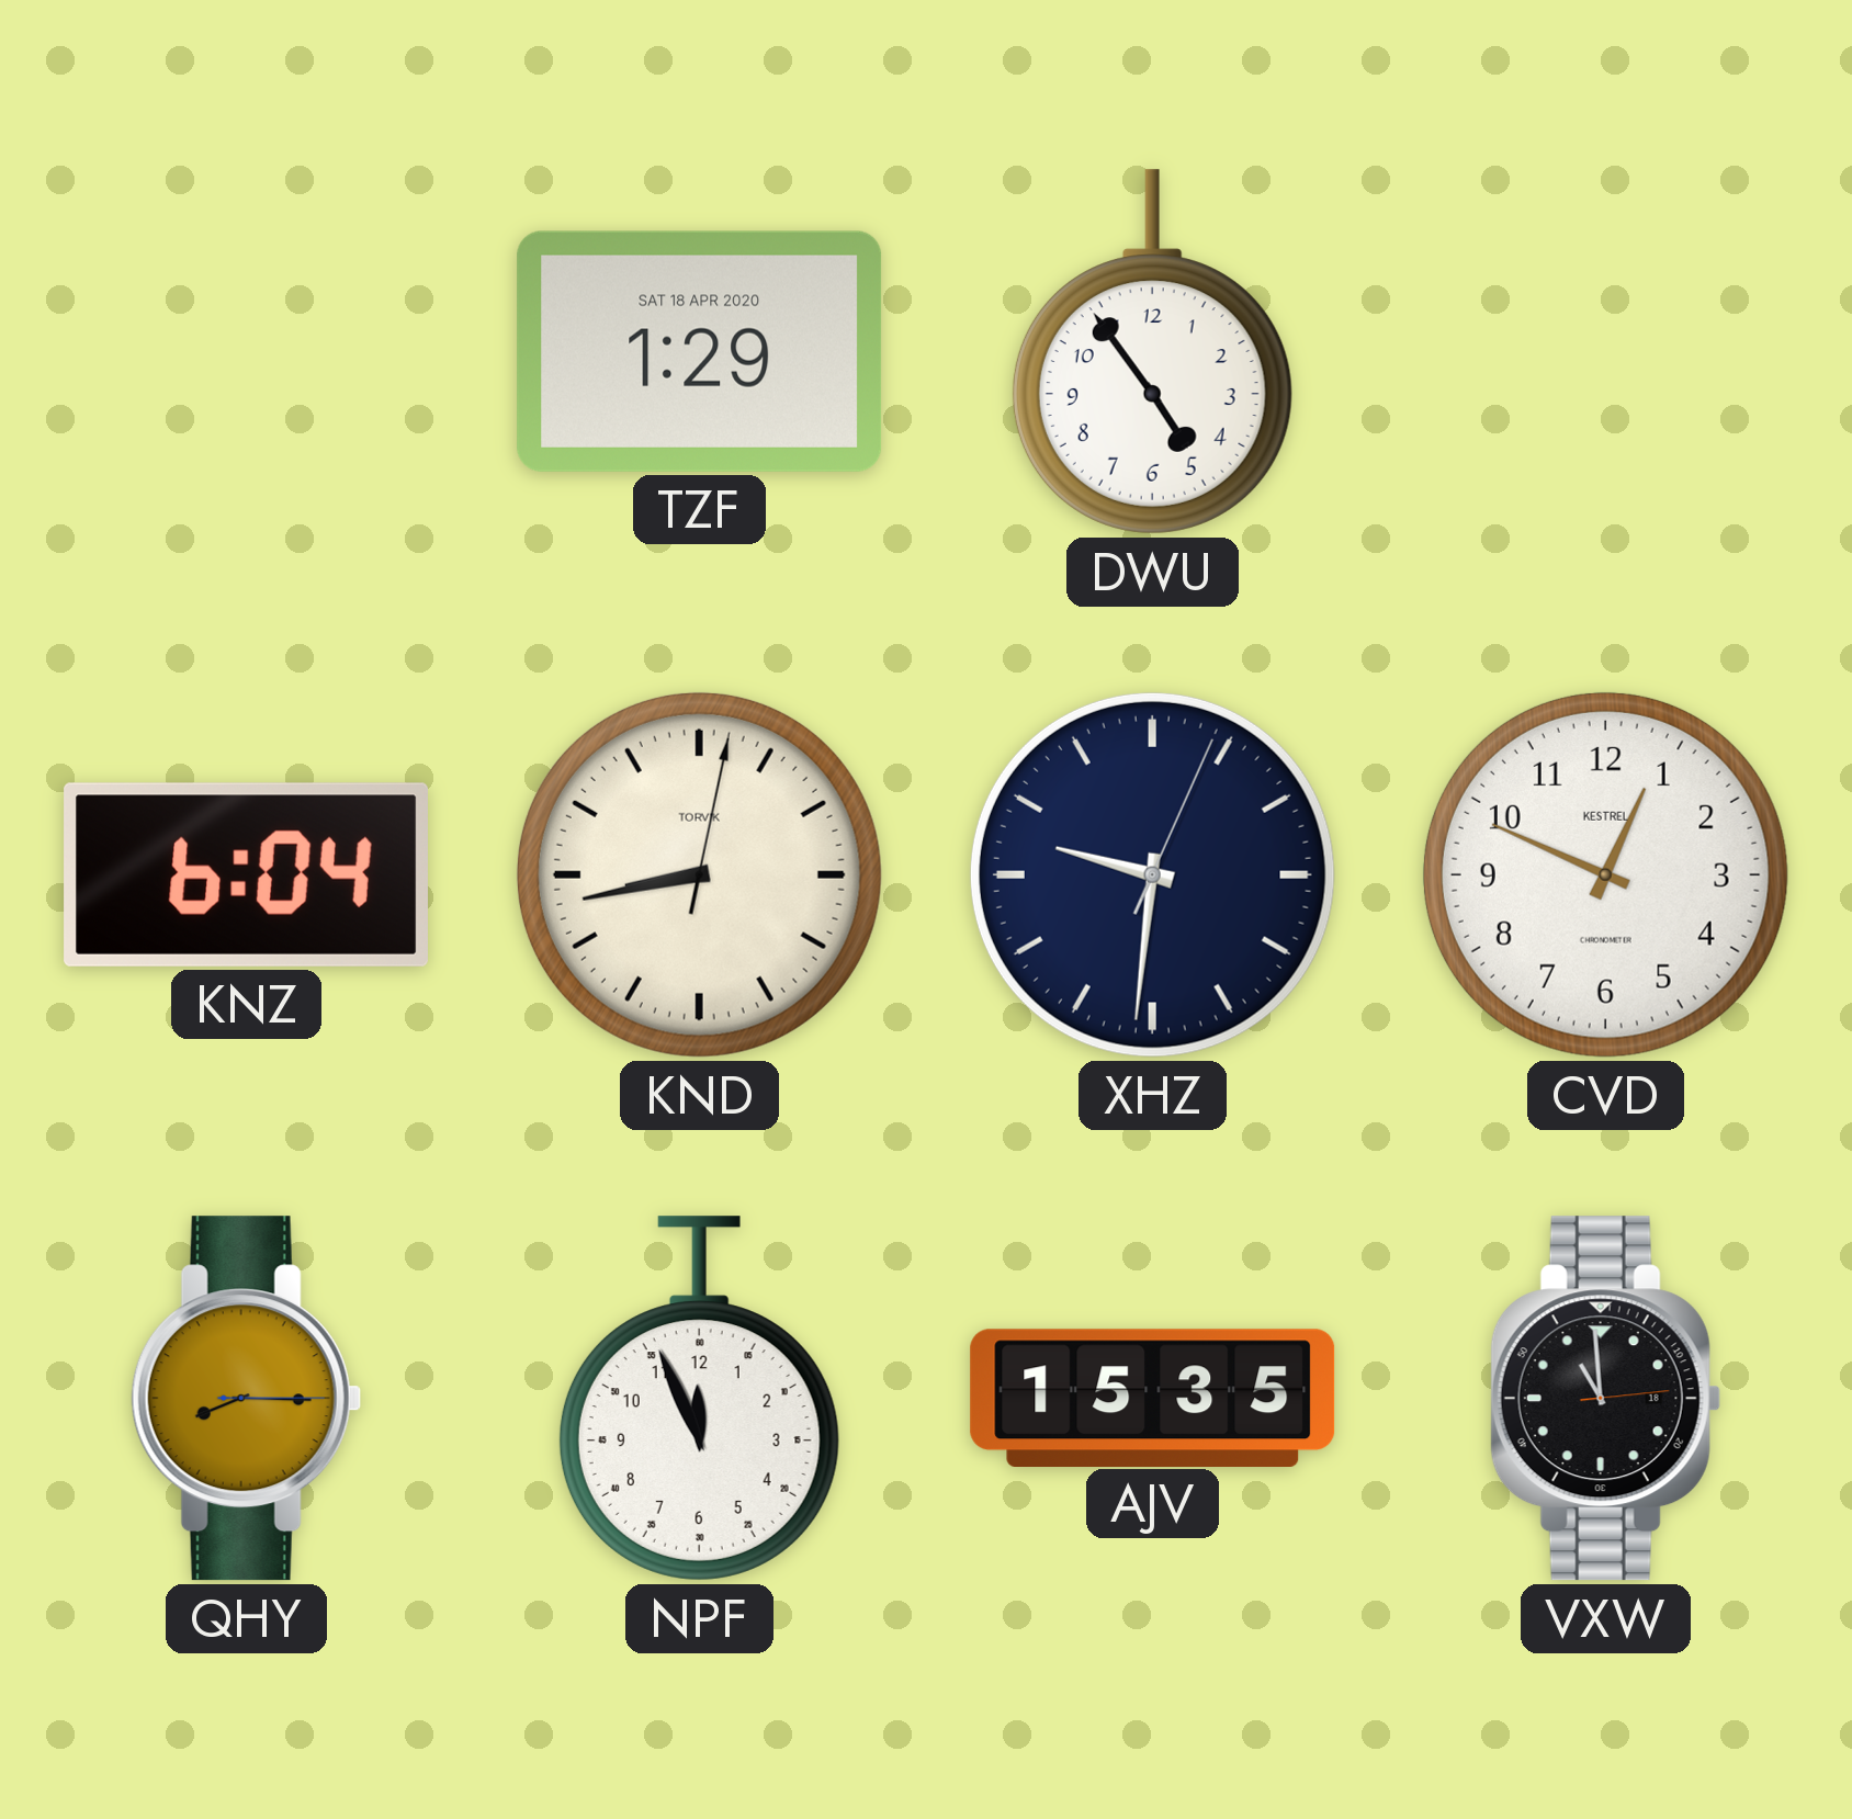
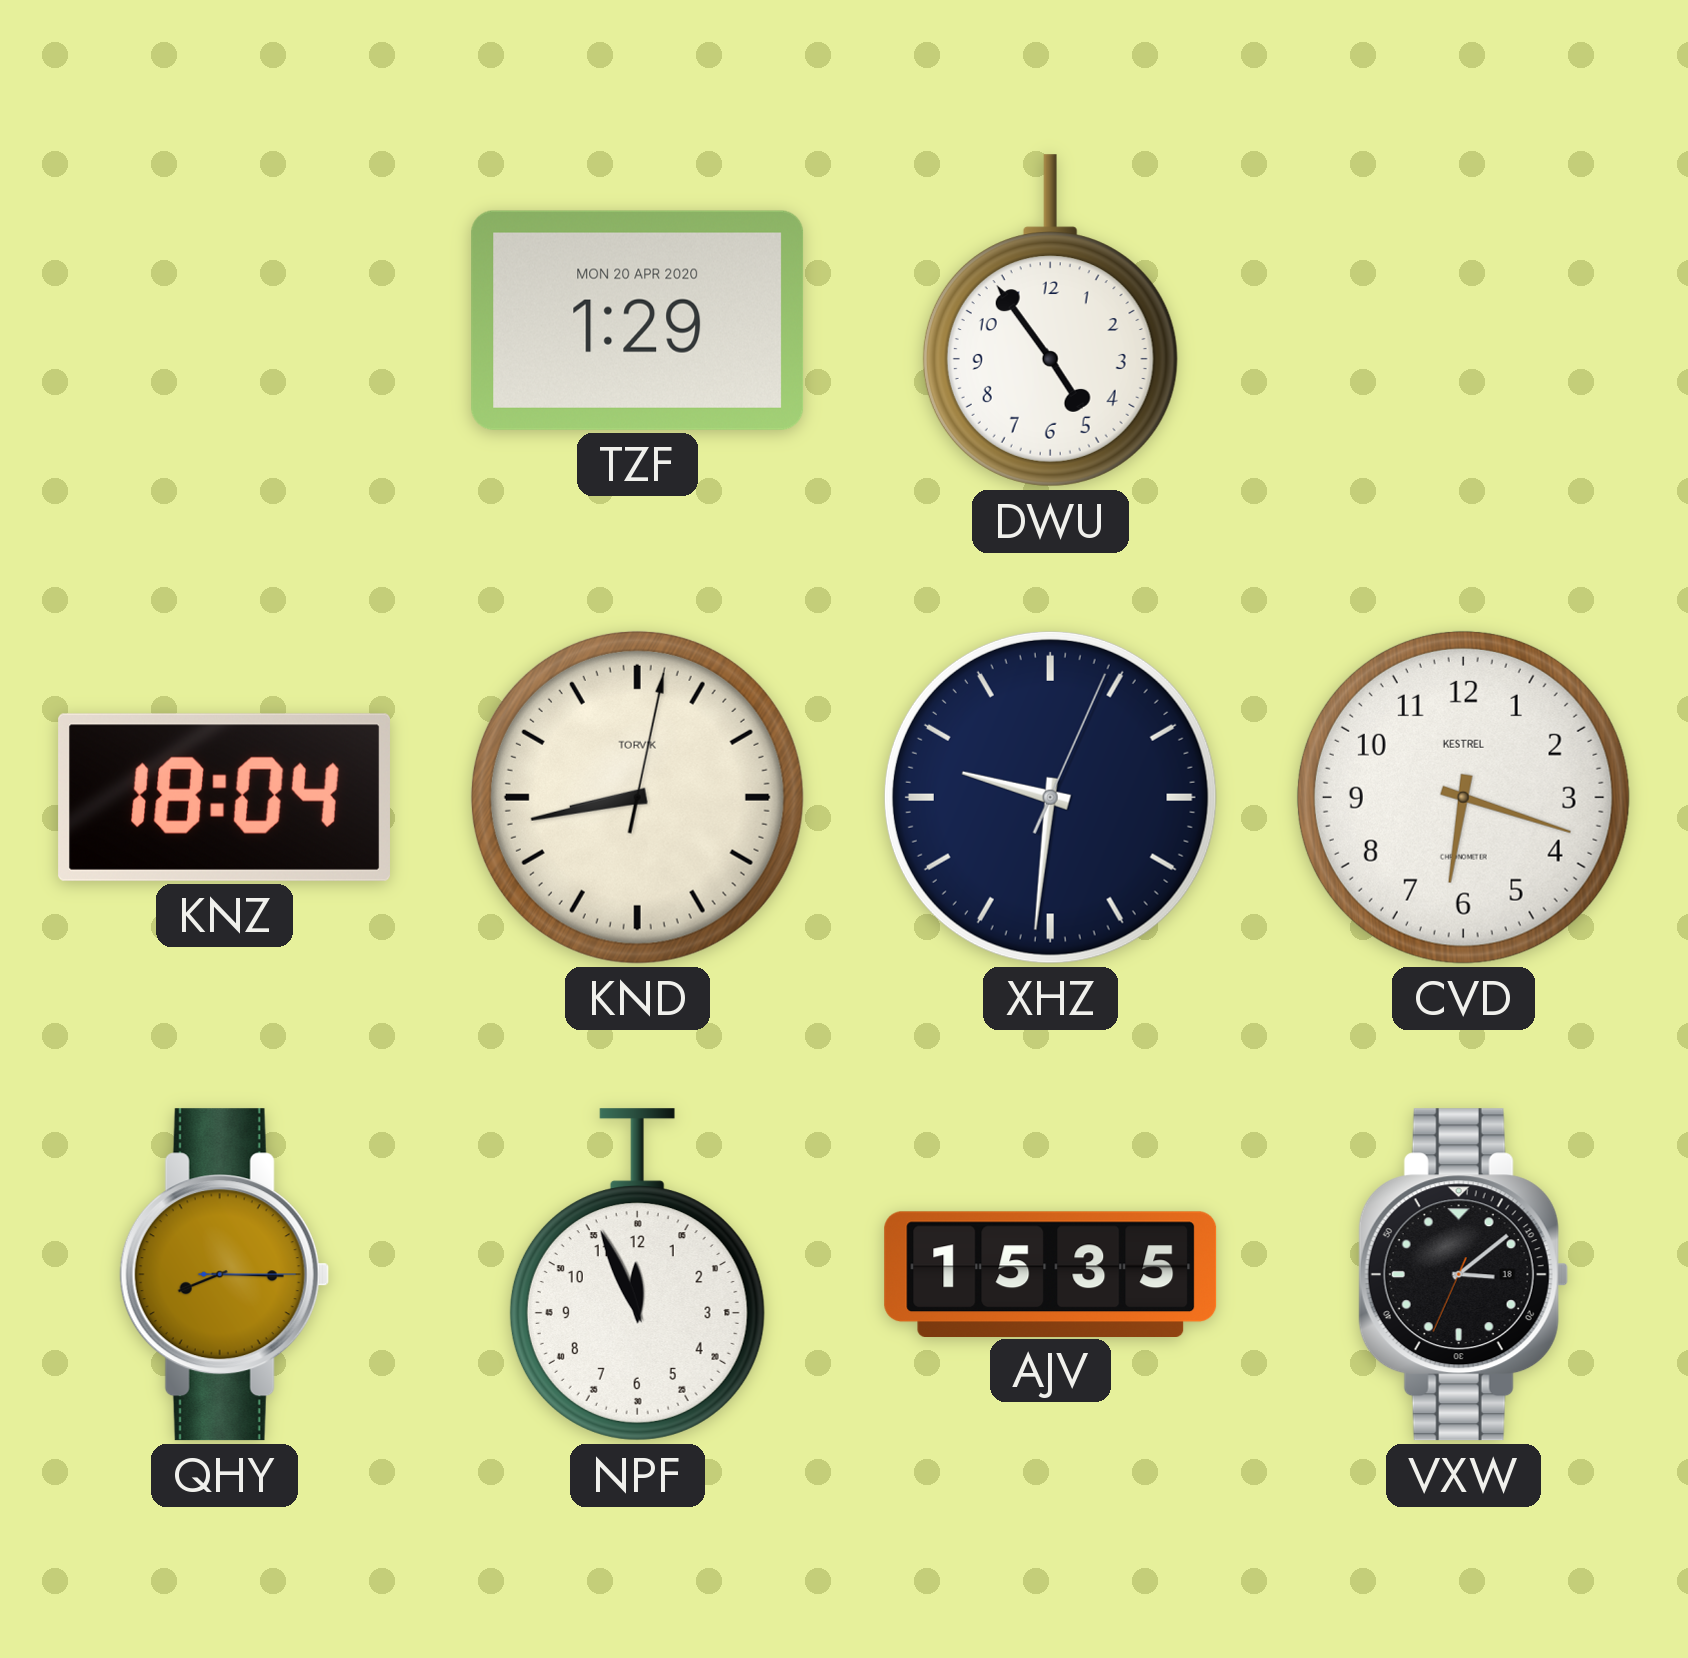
TZF date: SAT 18 APR 2020 -> MON 20 APR 2020 (638, 320)
KNZ: 6:04 -> 18:04 (224, 797)
CVD: 12:49 -> 6:18 (1463, 797)
VXW: 10:59 -> 3:08 (1463, 1275)
